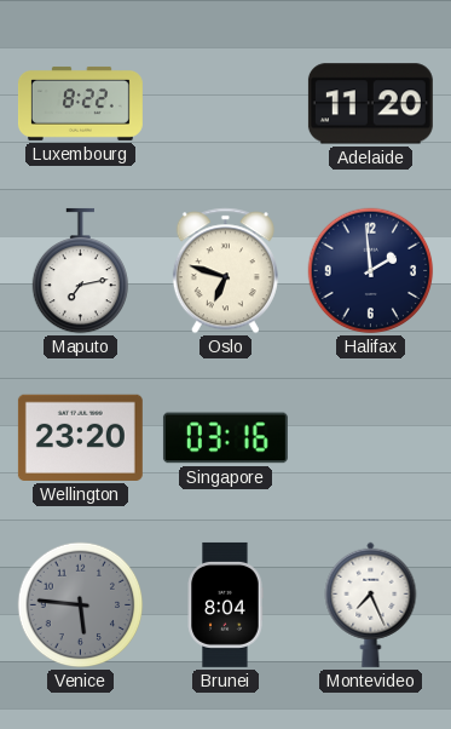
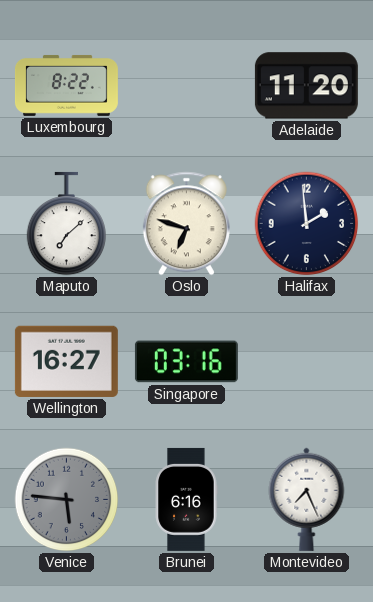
Maputo: 7:13 -> 7:08 (66, 224)
Wellington: 23:20 -> 16:27 (66, 361)
Brunei: 8:04 -> 6:16 (186, 499)
